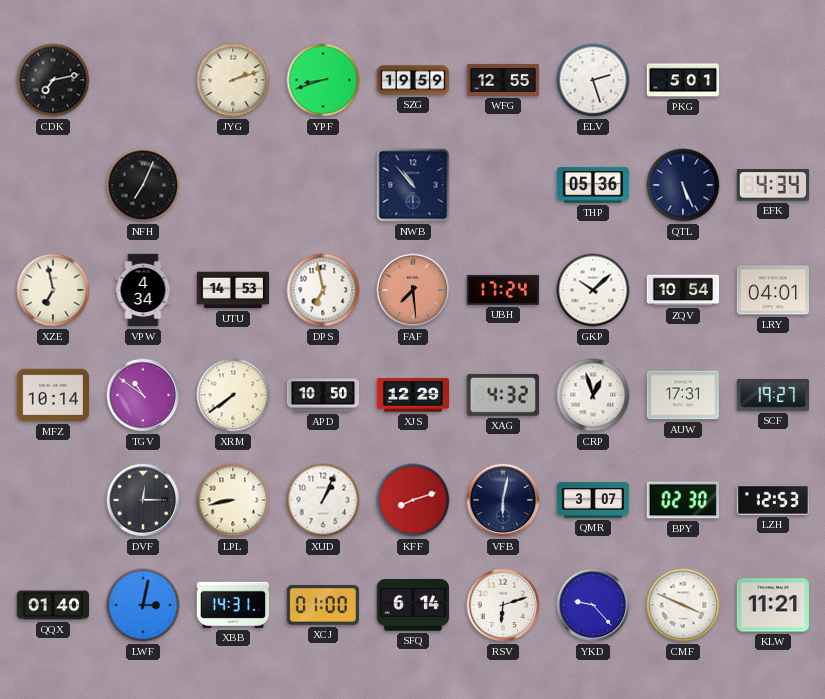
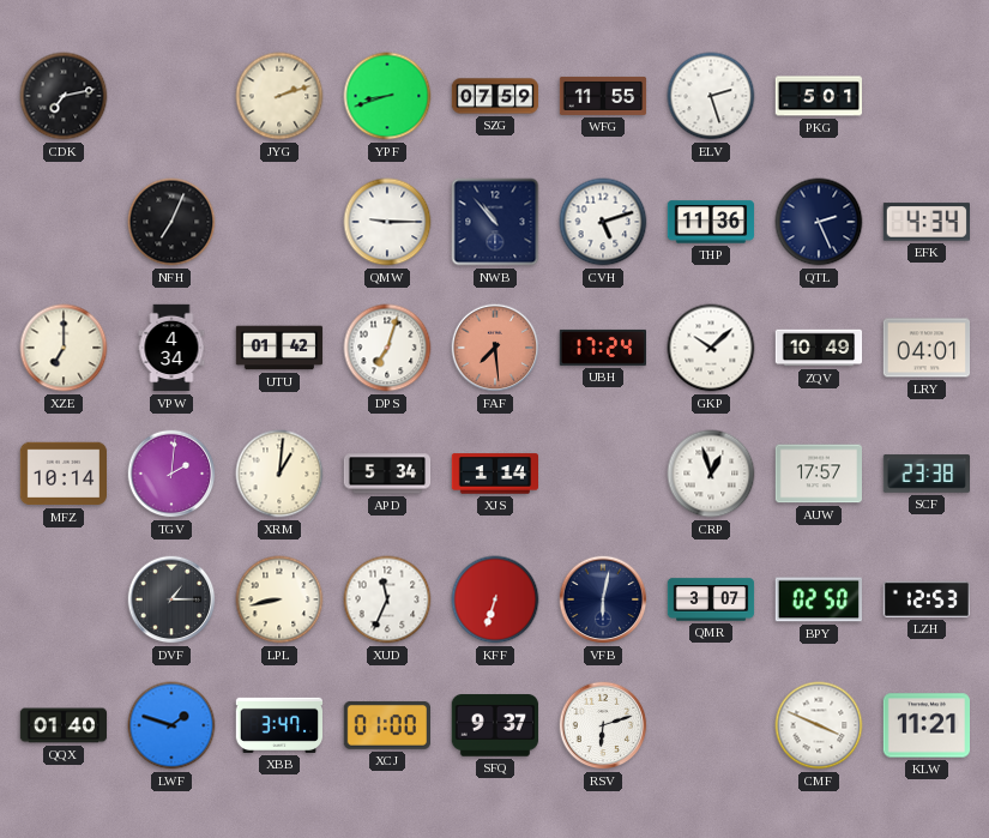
SZG: 19:59 -> 07:59 (495, 96)
WFG: 12:55 -> 11:55 (603, 96)
QMW: none -> 9:15 (387, 222)
CVH: none -> 5:12 (603, 222)
THP: 05:36 -> 11:36 (710, 222)
QTL: 5:26 -> 2:26 (819, 222)
XZE: 6:58 -> 7:00 (64, 348)
UTU: 14:53 -> 01:42 (279, 348)
DPS: 6:58 -> 7:03 (387, 348)
ZQV: 10:54 -> 10:49 (819, 348)
TGV: 10:51 -> 2:01 (171, 474)
XRM: 7:39 -> 1:01 (279, 474)
APD: 10:50 -> 5:34 (387, 474)
XJS: 12:29 -> 1:14 (495, 474)
XAG: 4:32 -> none (502, 395)
AUW: 17:31 -> 17:57 (819, 474)
SCF: 19:27 -> 23:38 (925, 474)
DVF: 12:15 -> 1:15 (171, 599)
XUD: 1:04 -> 11:34 (387, 599)
KFF: 8:12 -> 6:33 (495, 599)
BPY: 02:30 -> 02:50 (818, 599)
LWF: 3:02 -> 1:48 (171, 725)
XBB: 14:31 -> 3:47 (279, 725)
SFQ: 6:14 -> 9:37 (494, 725)
YKD: 9:23 -> none (593, 605)
